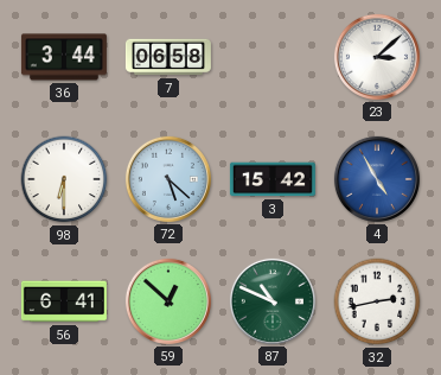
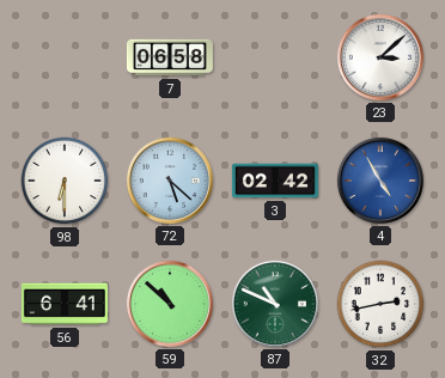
36: 3:44 -> none (64, 57)
3: 15:42 -> 02:42 (275, 181)
59: 12:52 -> 10:52 (170, 304)
